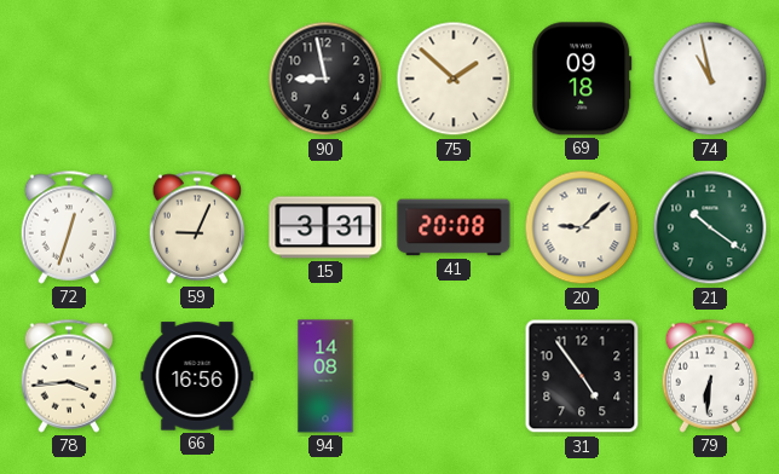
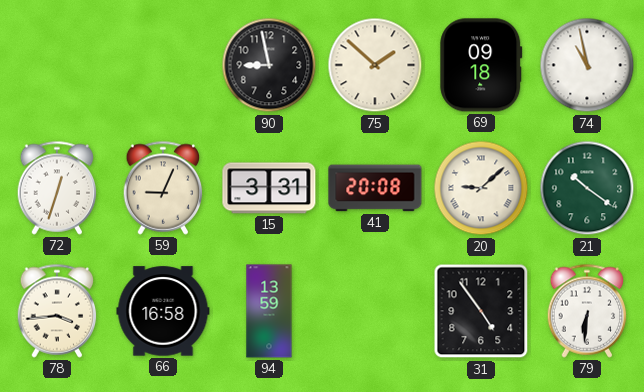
66: 16:56 -> 16:58 (163, 311)
94: 14:08 -> 13:59 (269, 311)
